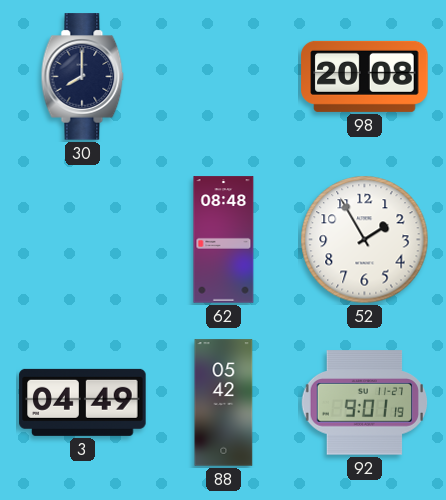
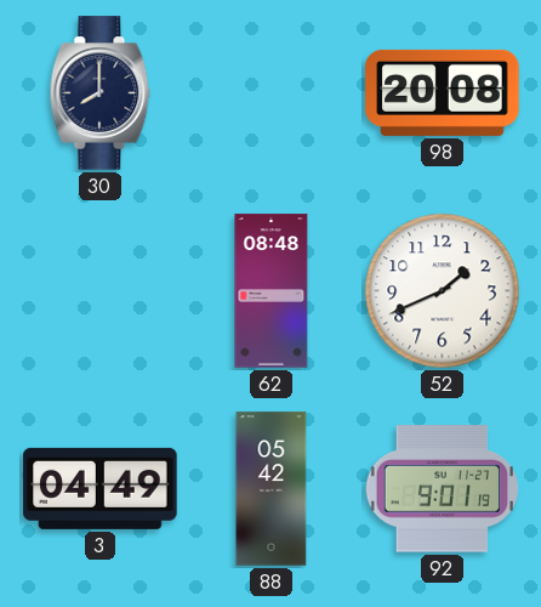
52: 1:55 -> 1:41 (443, 291)
